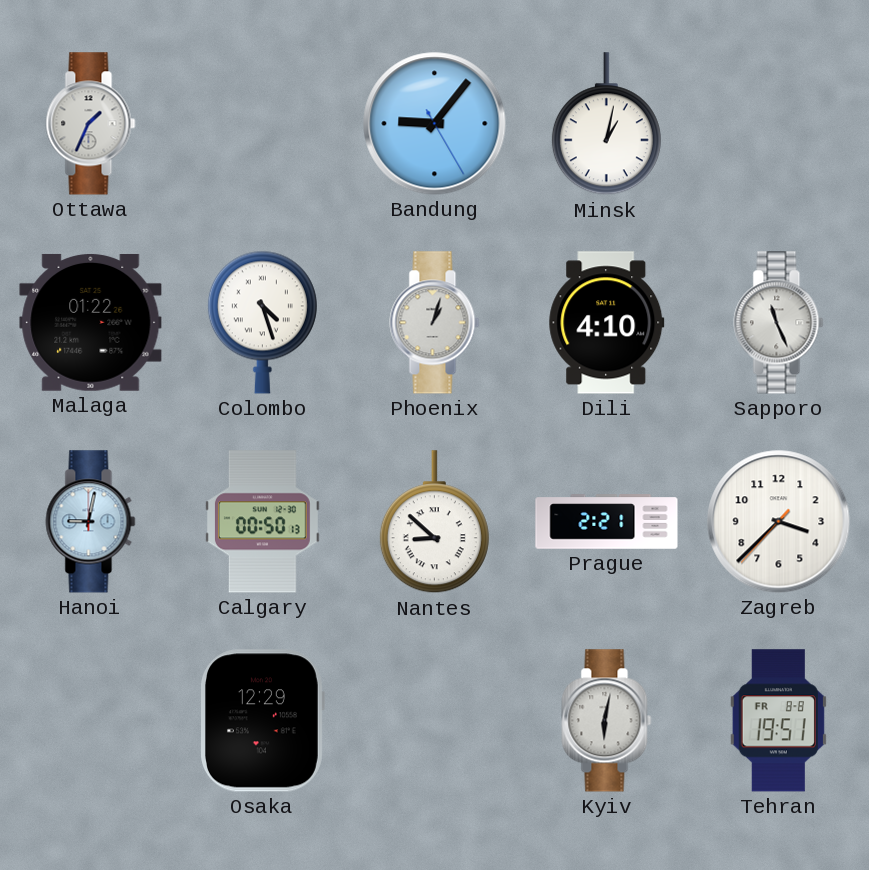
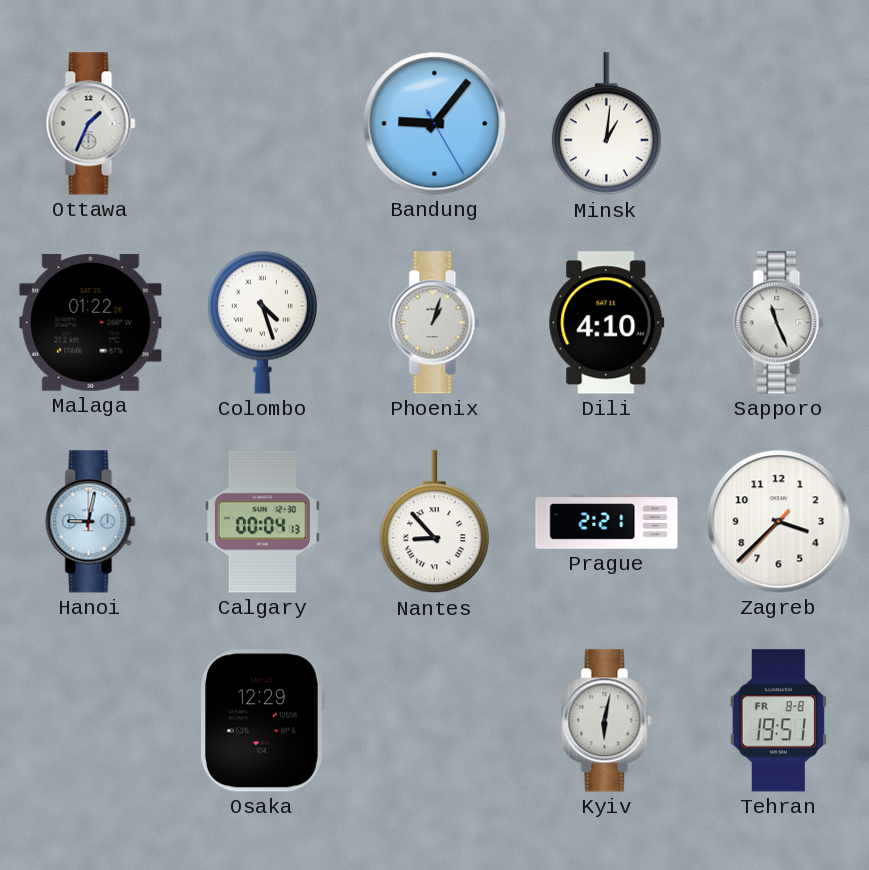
Minsk: 1:02 -> 1:01 (606, 124)
Calgary: 00:50 -> 00:04 (262, 522)
Nantes: 8:52 -> 8:53 (434, 522)
